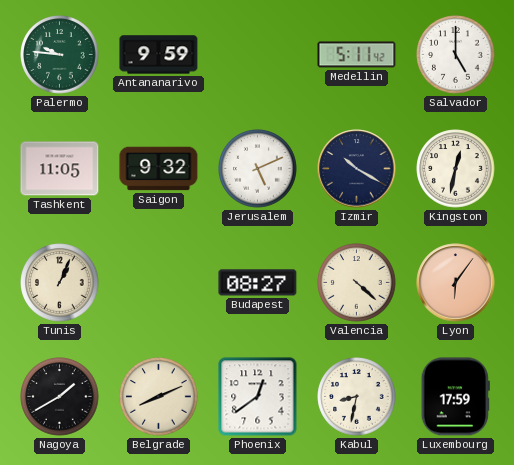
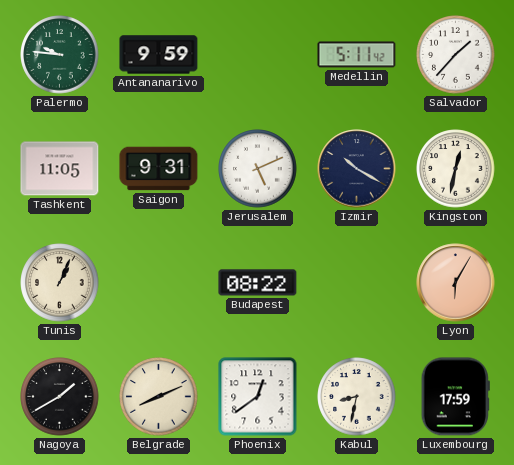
Salvador: 5:00 -> 1:37 (456, 55)
Saigon: 9:32 -> 9:31 (159, 169)
Budapest: 08:27 -> 08:22 (258, 283)
Valencia: 4:22 -> none (357, 283)
Lyon: 6:06 -> 6:05 (456, 283)
